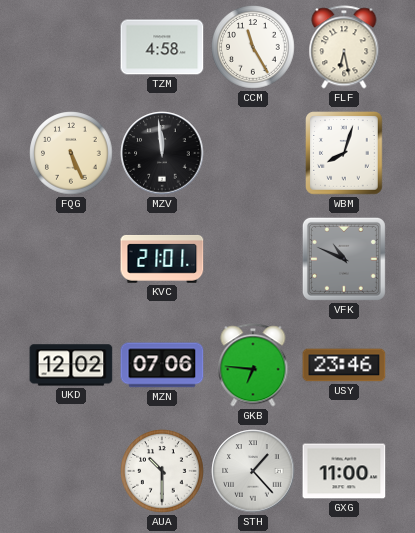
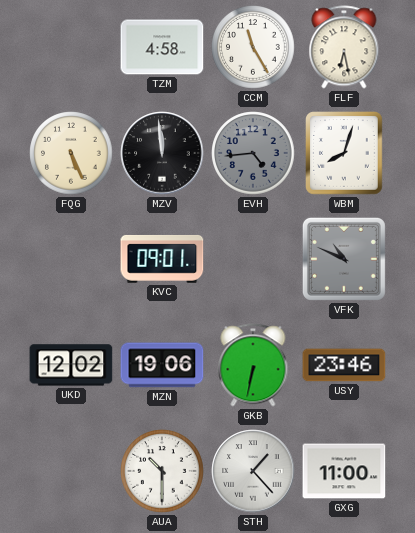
EVH: none -> 4:44 (253, 153)
KVC: 21:01 -> 09:01 (162, 259)
MZN: 07:06 -> 19:06 (162, 365)
GKB: 6:46 -> 6:32 (253, 365)
